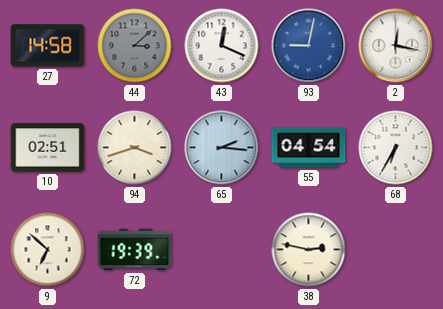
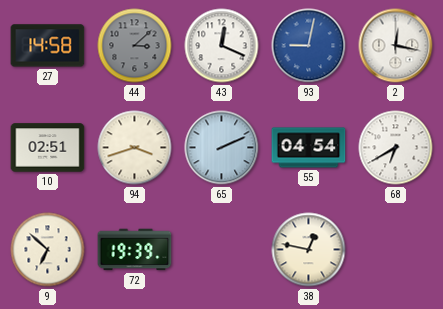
65: 2:16 -> 2:11 (222, 148)
68: 6:35 -> 6:40 (396, 148)
38: 2:47 -> 12:47 (309, 250)
